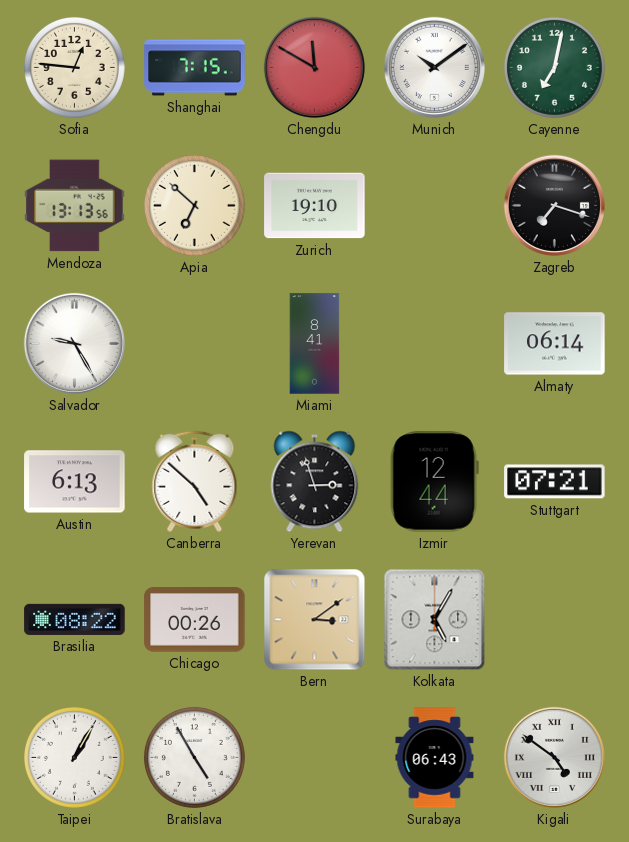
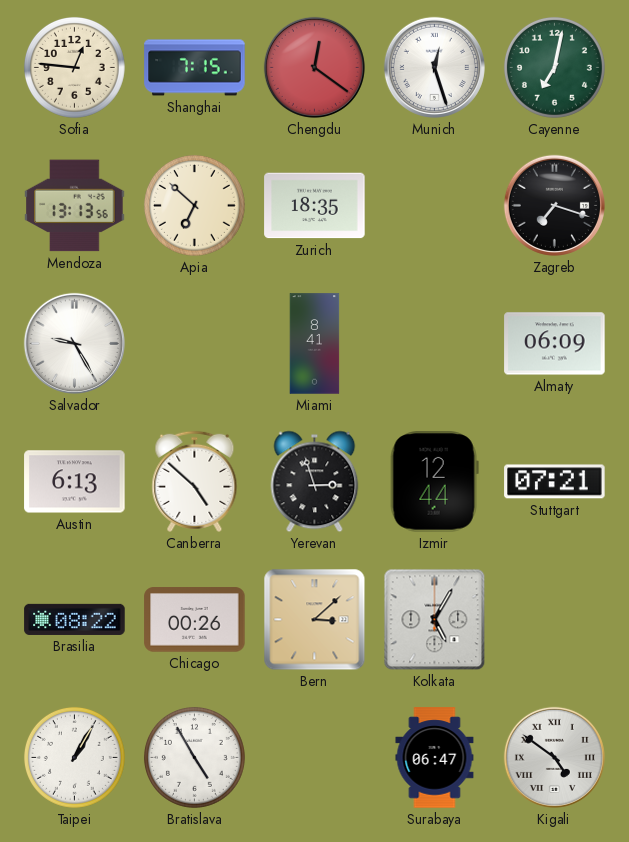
Chengdu: 11:50 -> 12:21 (314, 67)
Munich: 10:09 -> 12:27 (434, 67)
Zurich: 19:10 -> 18:35 (315, 206)
Almaty: 06:14 -> 06:09 (555, 344)
Bern: 3:09 -> 3:08 (315, 620)
Surabaya: 06:43 -> 06:47 (435, 758)
